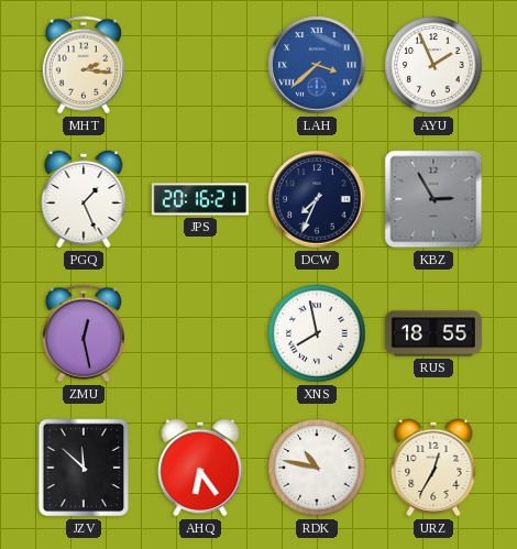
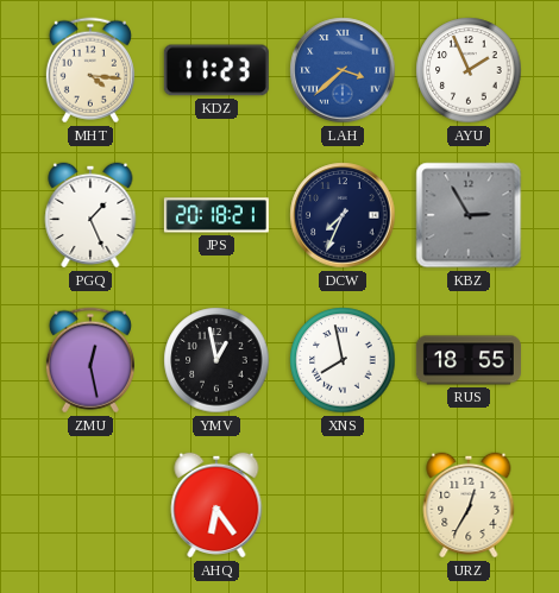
MHT: 2:16 -> 4:16 (90, 70)
KDZ: none -> 11:23 (216, 70)
JPS: 20:16 -> 20:18 (216, 215)
YMV: none -> 12:58 (216, 360)
JZV: 11:52 -> none (84, 468)
RDK: 10:47 -> none (317, 468)
